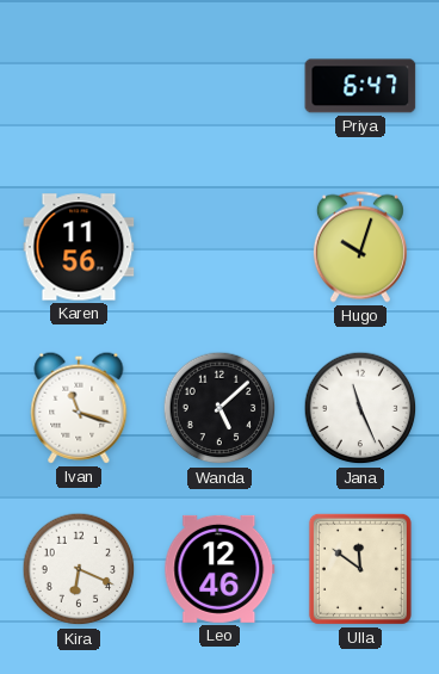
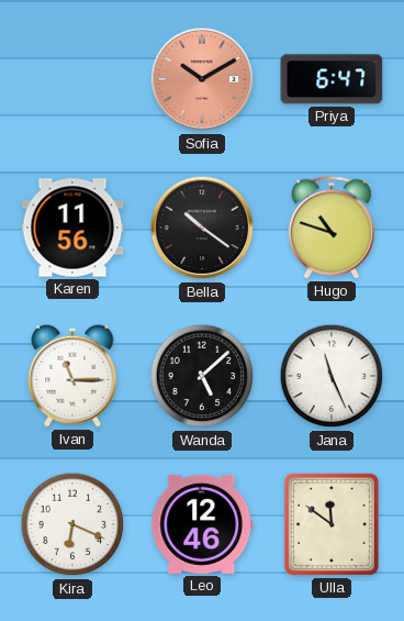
Sofia: none -> 10:10 (202, 79)
Bella: none -> 10:21 (202, 228)
Hugo: 10:03 -> 10:48 (332, 228)
Ivan: 11:18 -> 11:15 (72, 376)
